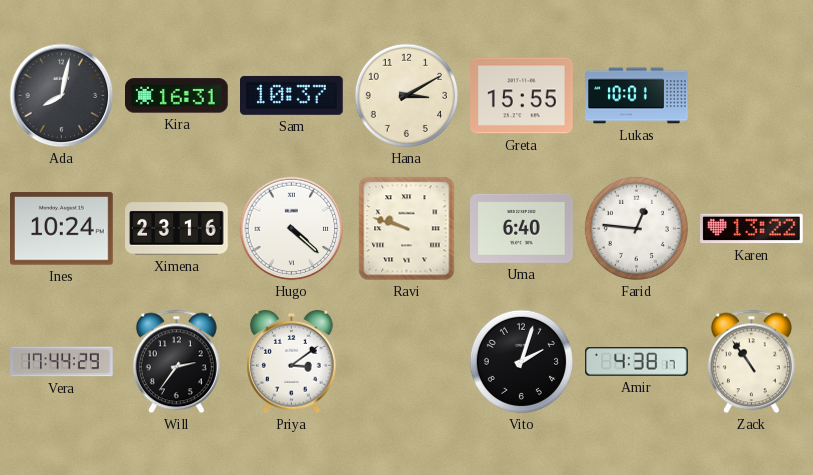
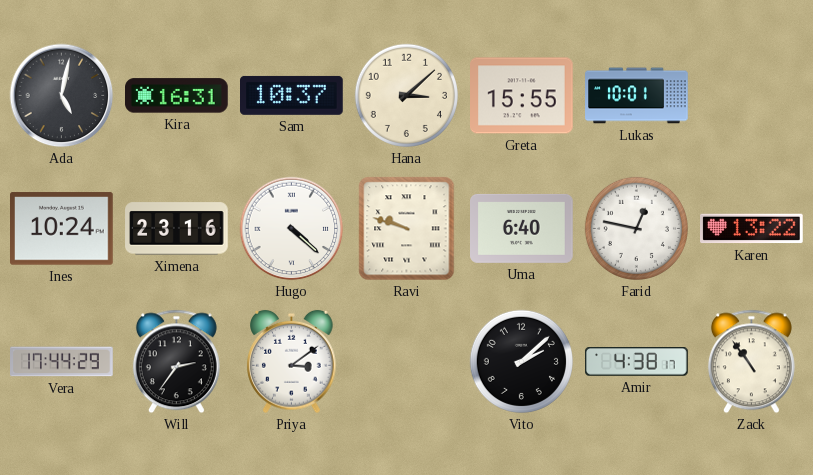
Ada: 8:02 -> 5:02 (62, 96)
Hana: 3:10 -> 3:08 (406, 95)
Farid: 12:46 -> 12:47 (636, 228)
Vito: 2:03 -> 2:08 (521, 361)
